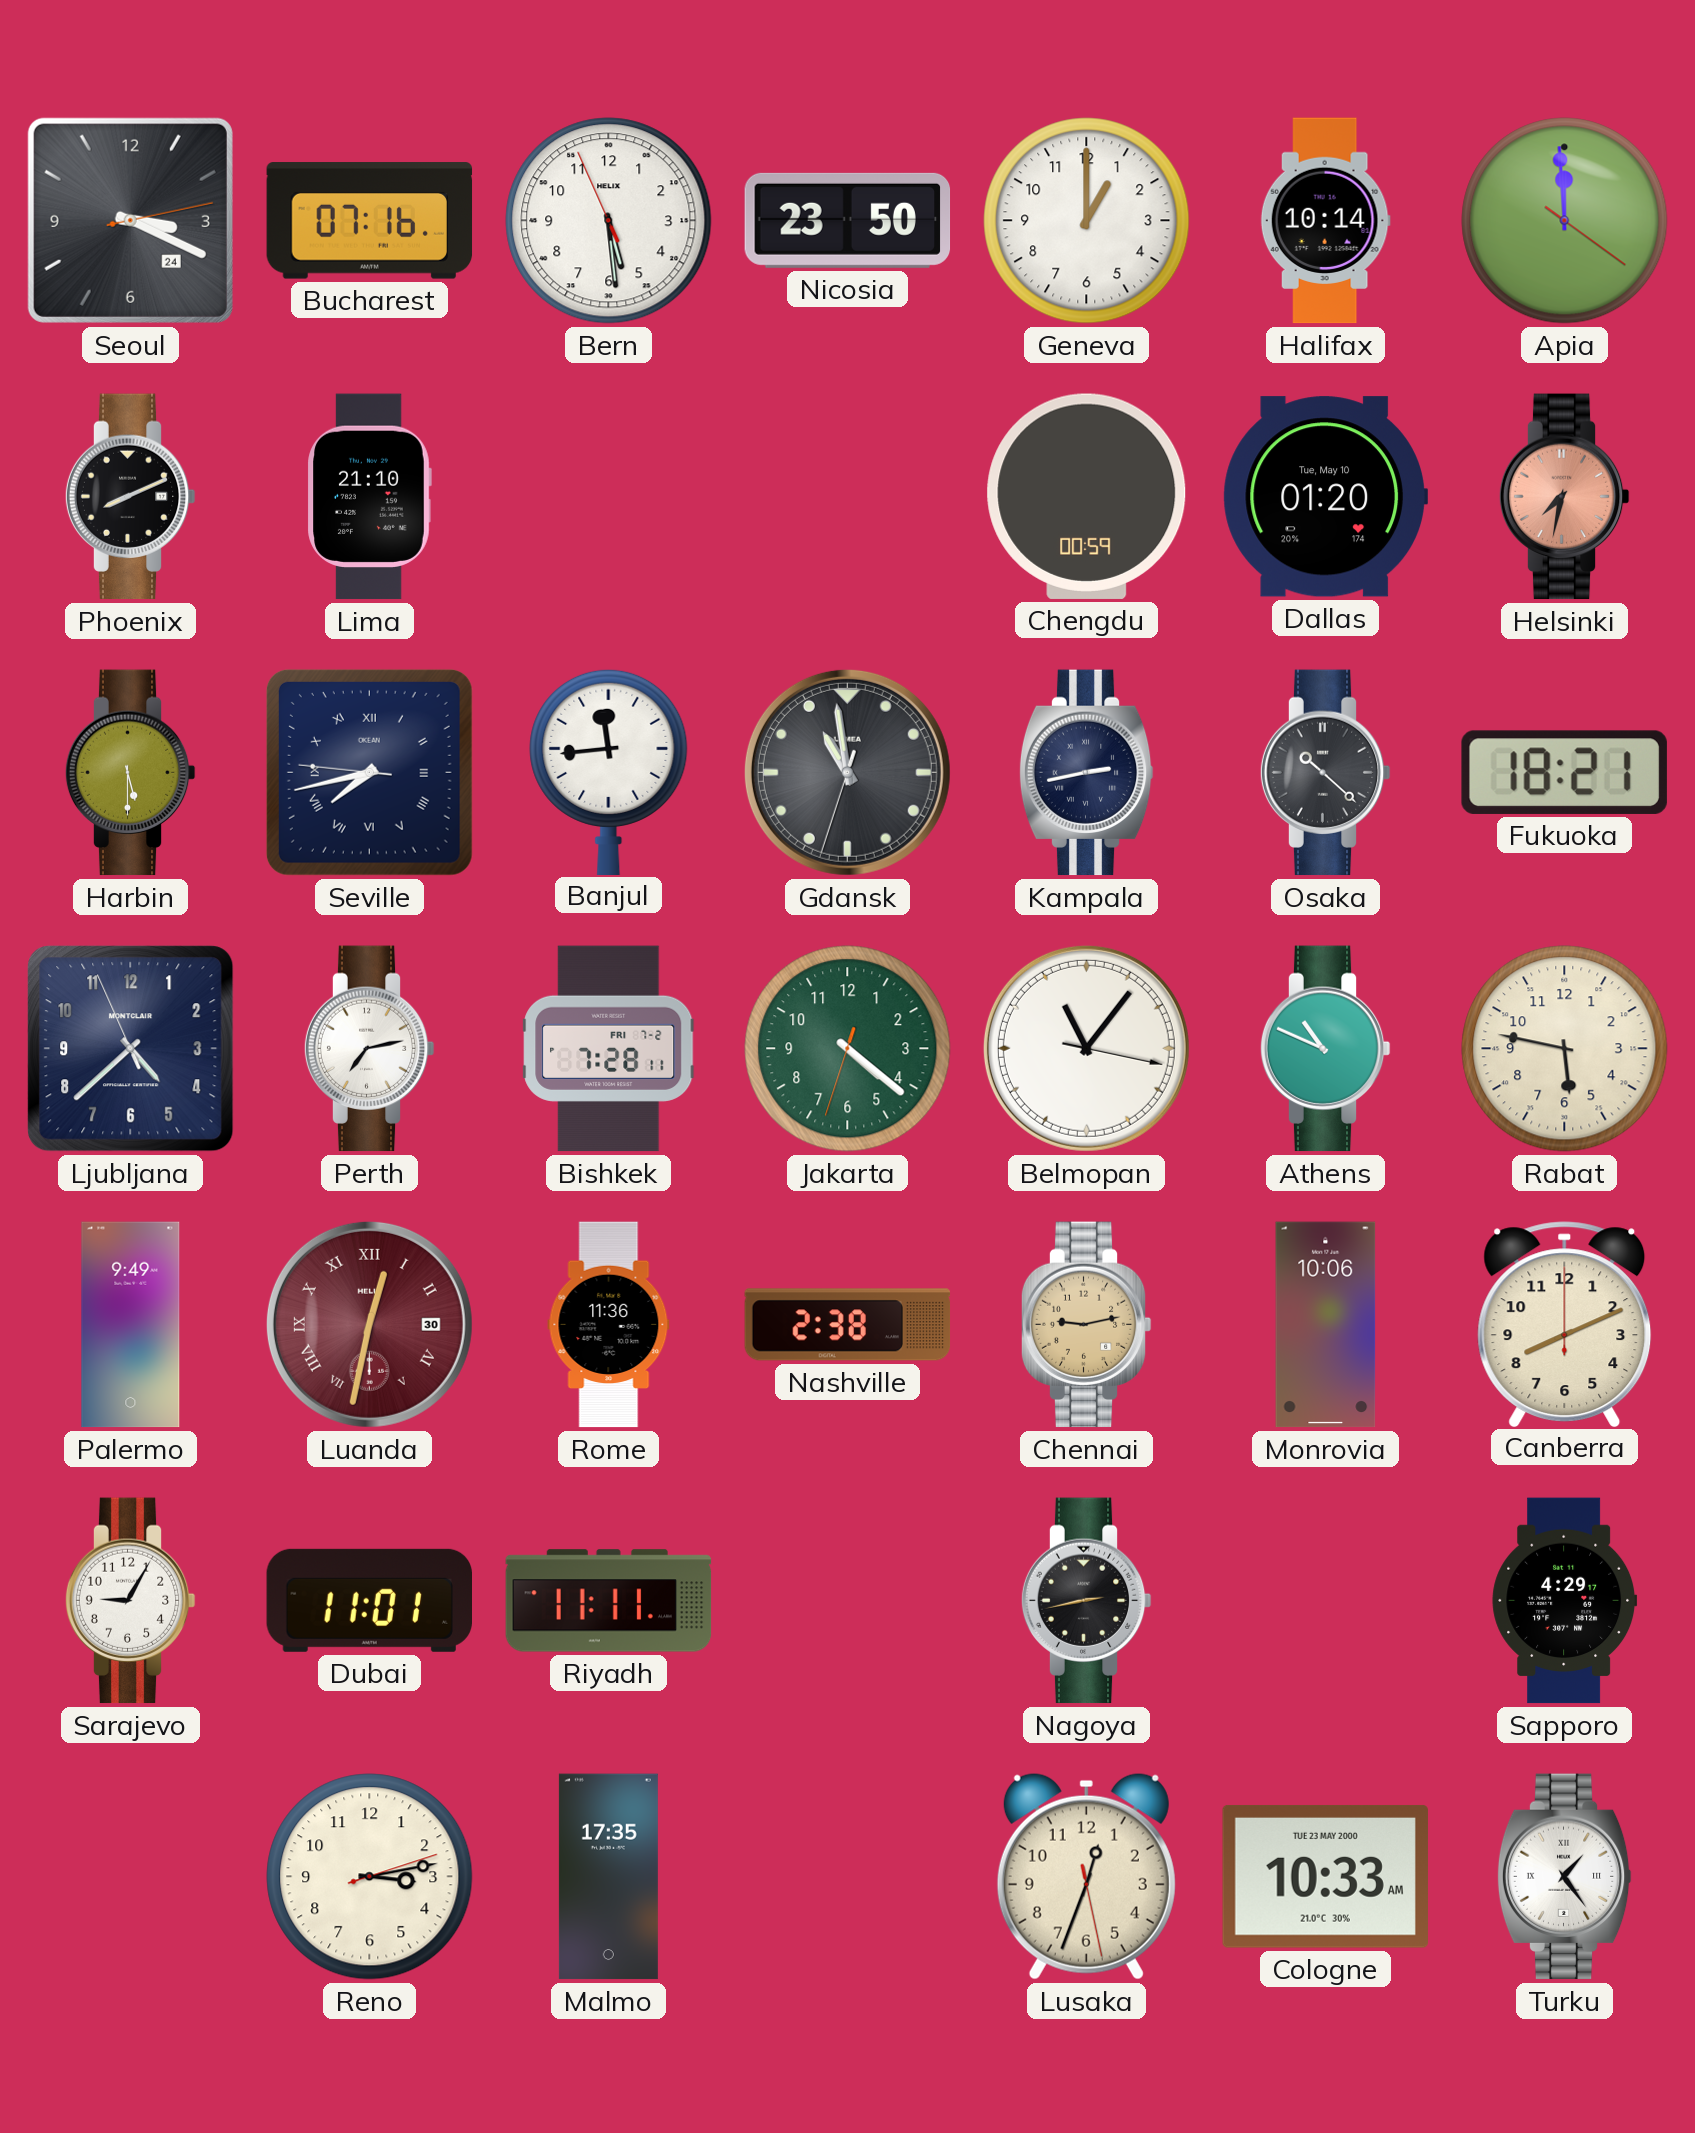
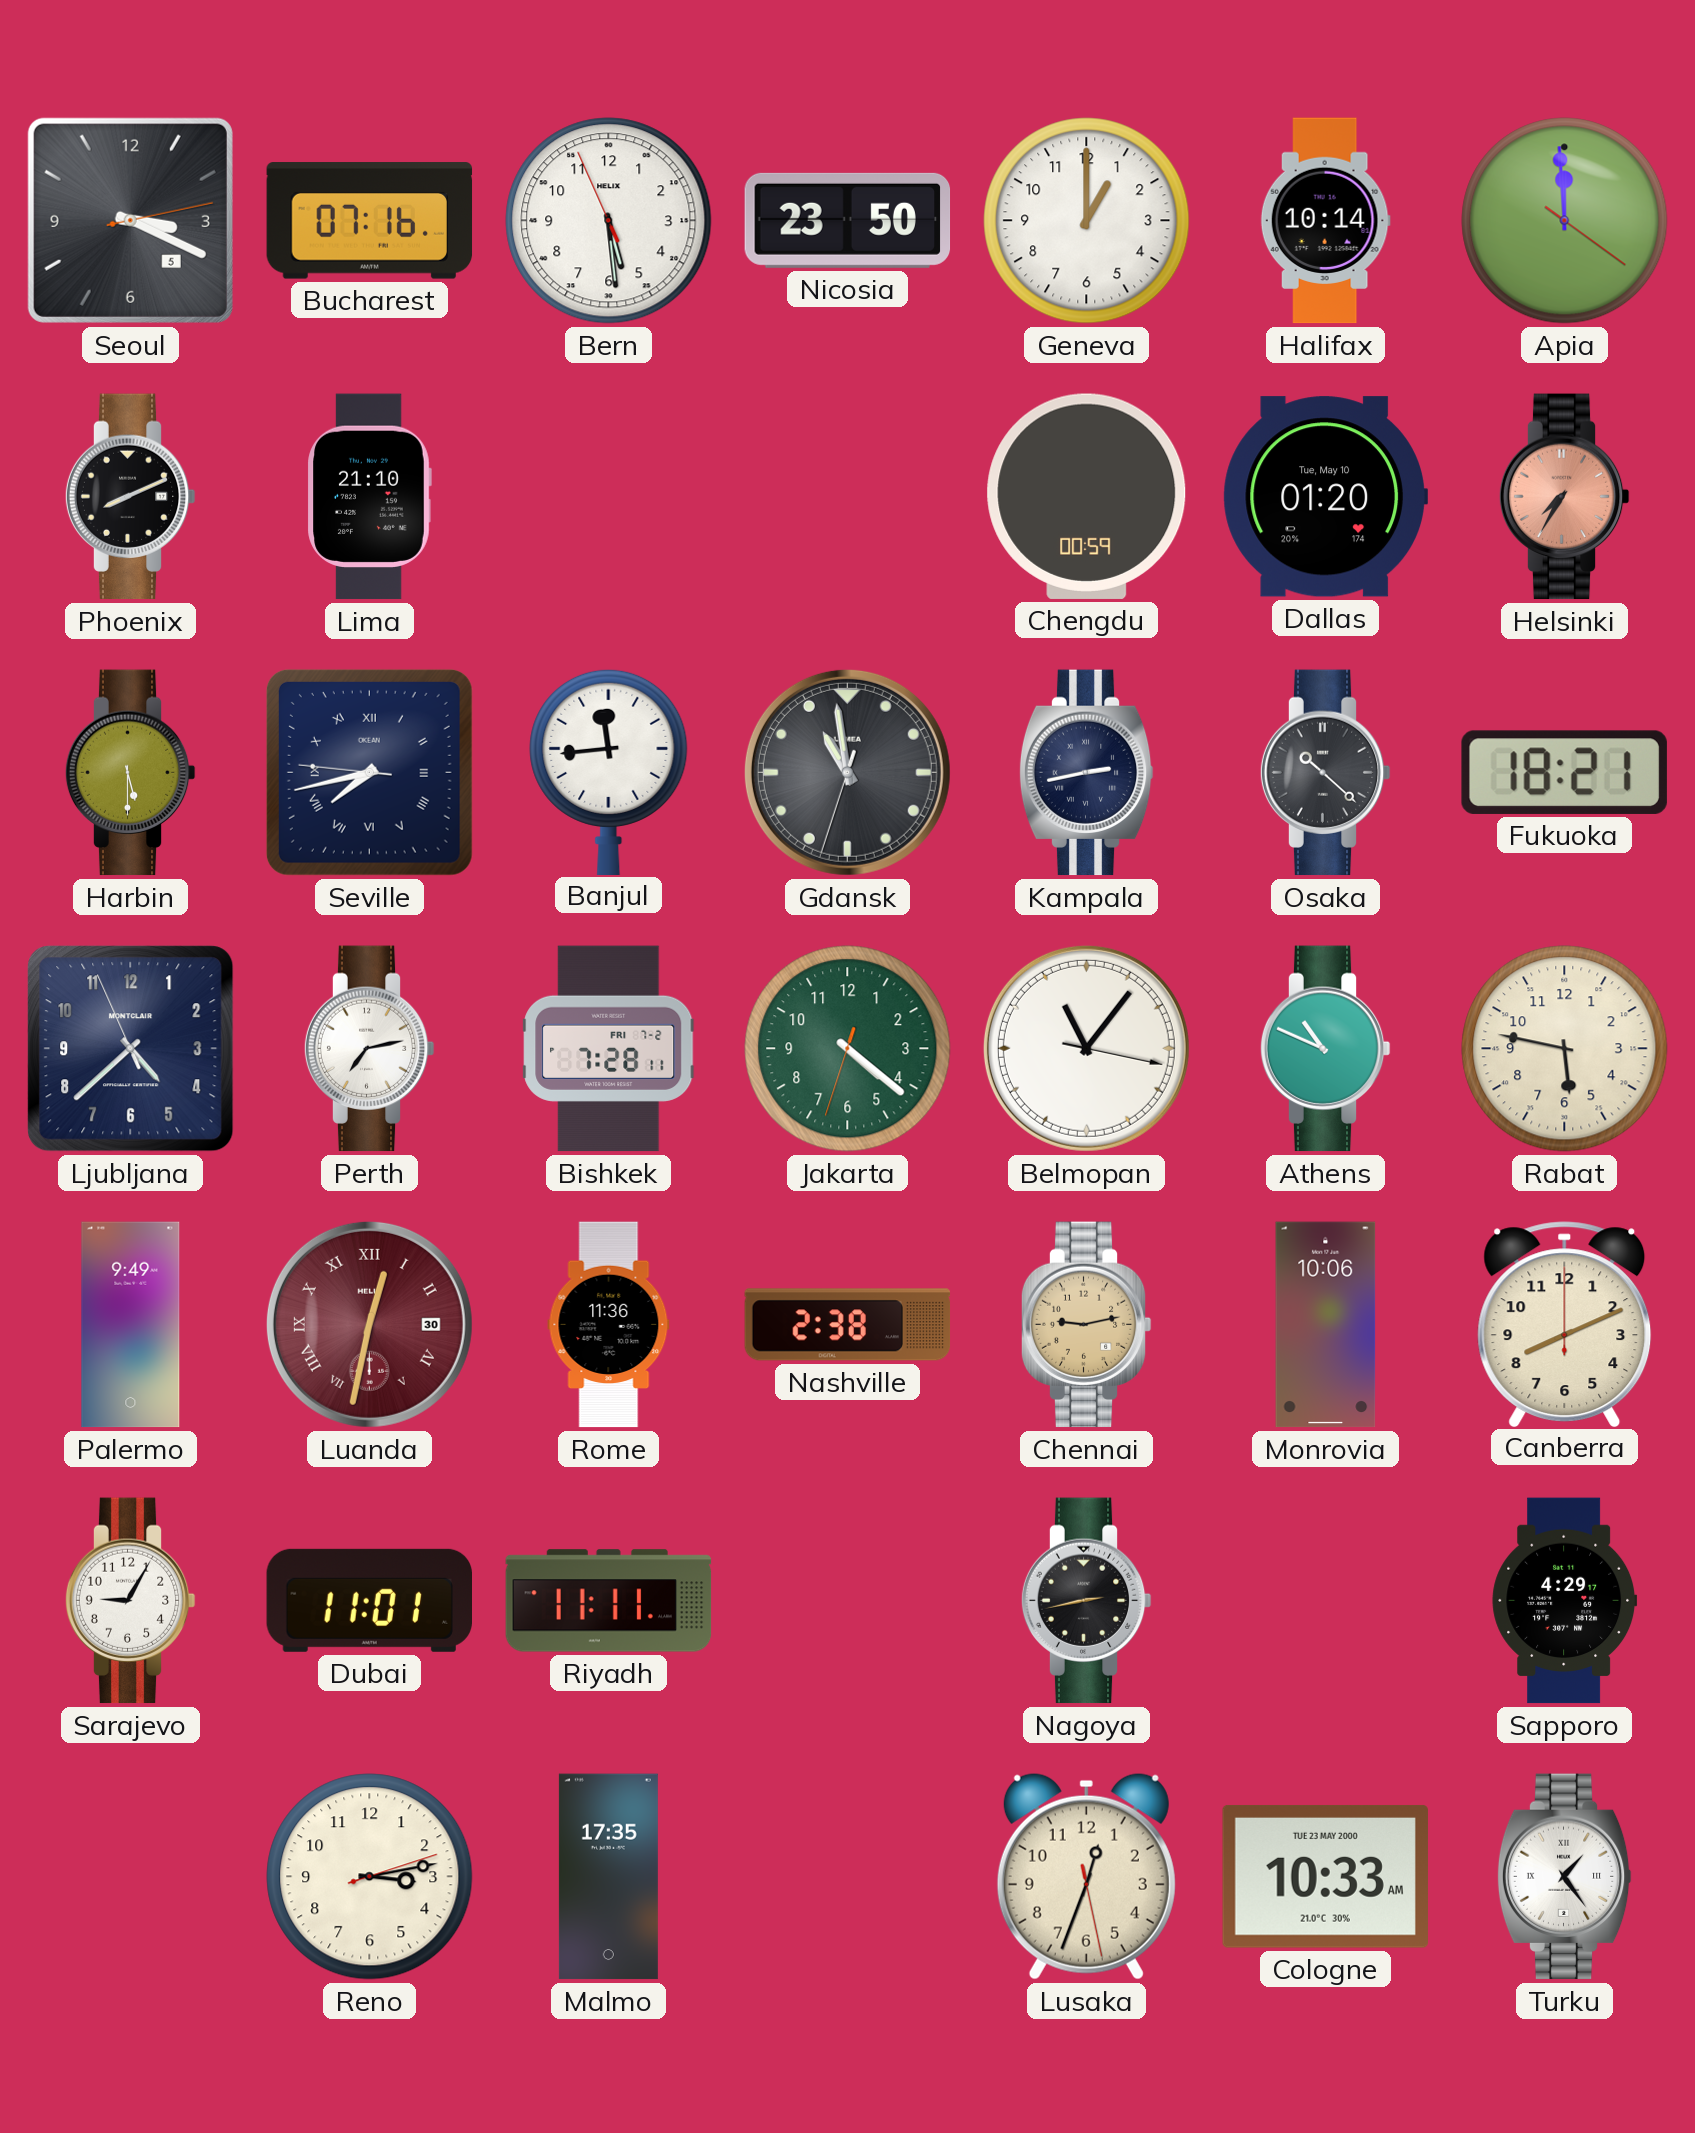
Seoul date: 24 -> 5 (130, 220)
Helsinki: 7:32 -> 7:35 (1564, 497)
